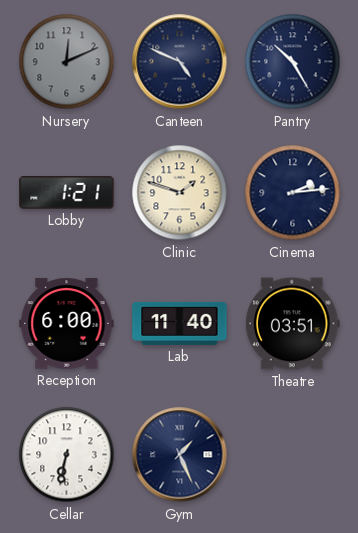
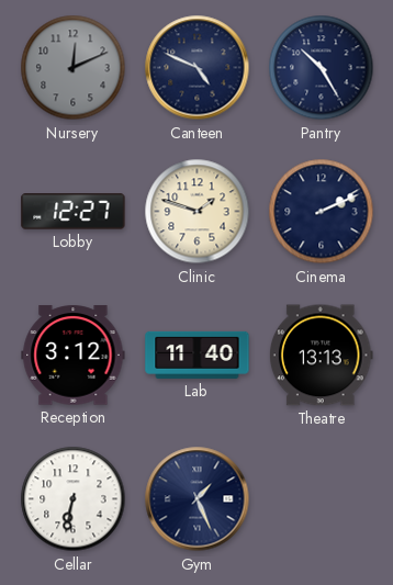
Lobby: 1:21 -> 12:27 (74, 212)
Cinema: 2:14 -> 2:11 (322, 212)
Reception: 6:00 -> 3:12 (74, 356)
Theatre: 03:51 -> 13:13 (322, 356)
